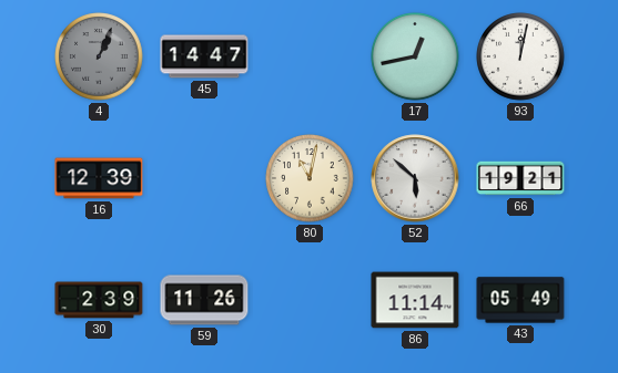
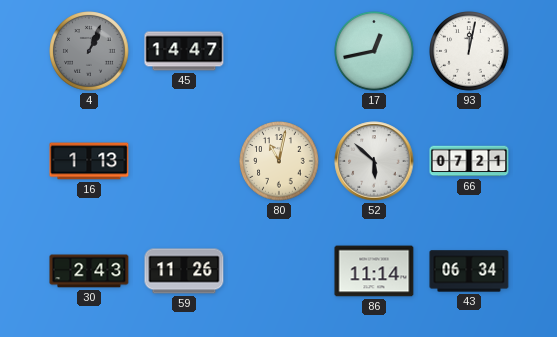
16: 12:39 -> 1:13 (89, 161)
66: 19:21 -> 07:21 (469, 161)
30: 2:39 -> 2:43 (89, 271)
43: 05:49 -> 06:34 (469, 271)
